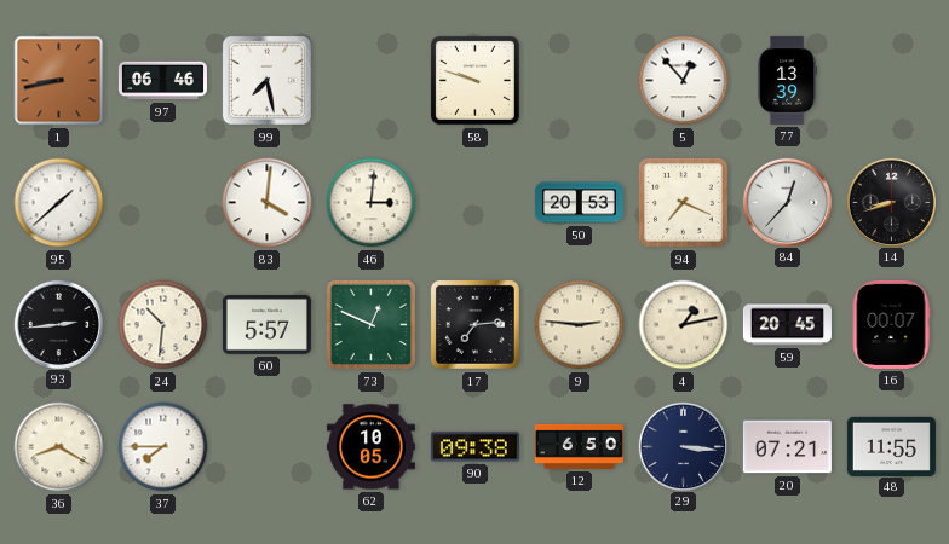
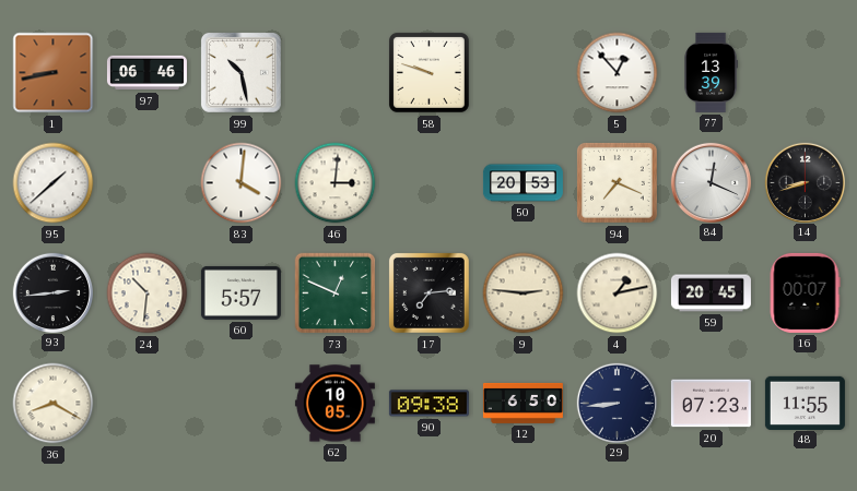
99: 7:28 -> 10:28 (240, 72)
84: 12:37 -> 12:19 (711, 182)
37: 7:45 -> none (163, 447)
29: 3:16 -> 8:44 (617, 403)
20: 07:21 -> 07:23 (711, 404)
